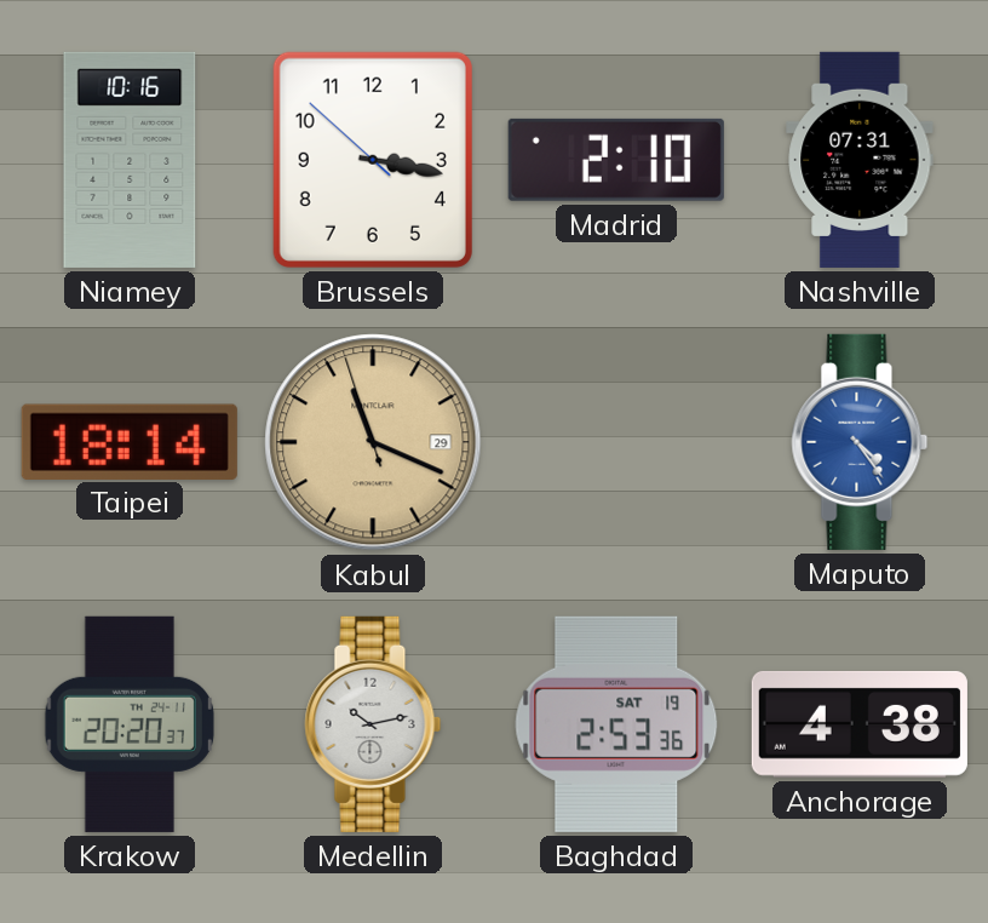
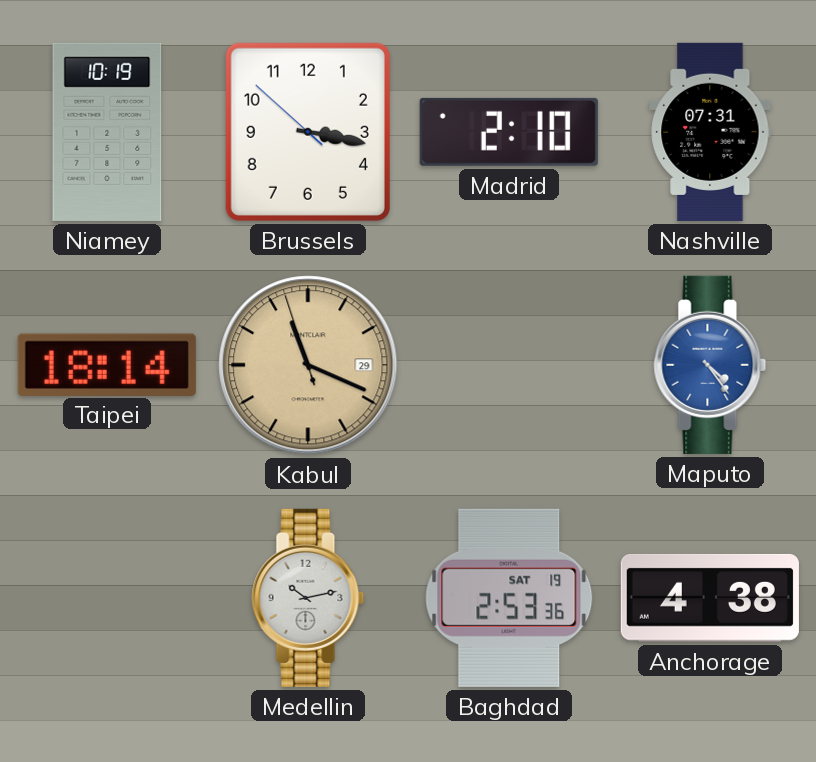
Niamey: 10:16 -> 10:19 (107, 132)
Krakow: 20:20 -> none (130, 724)
